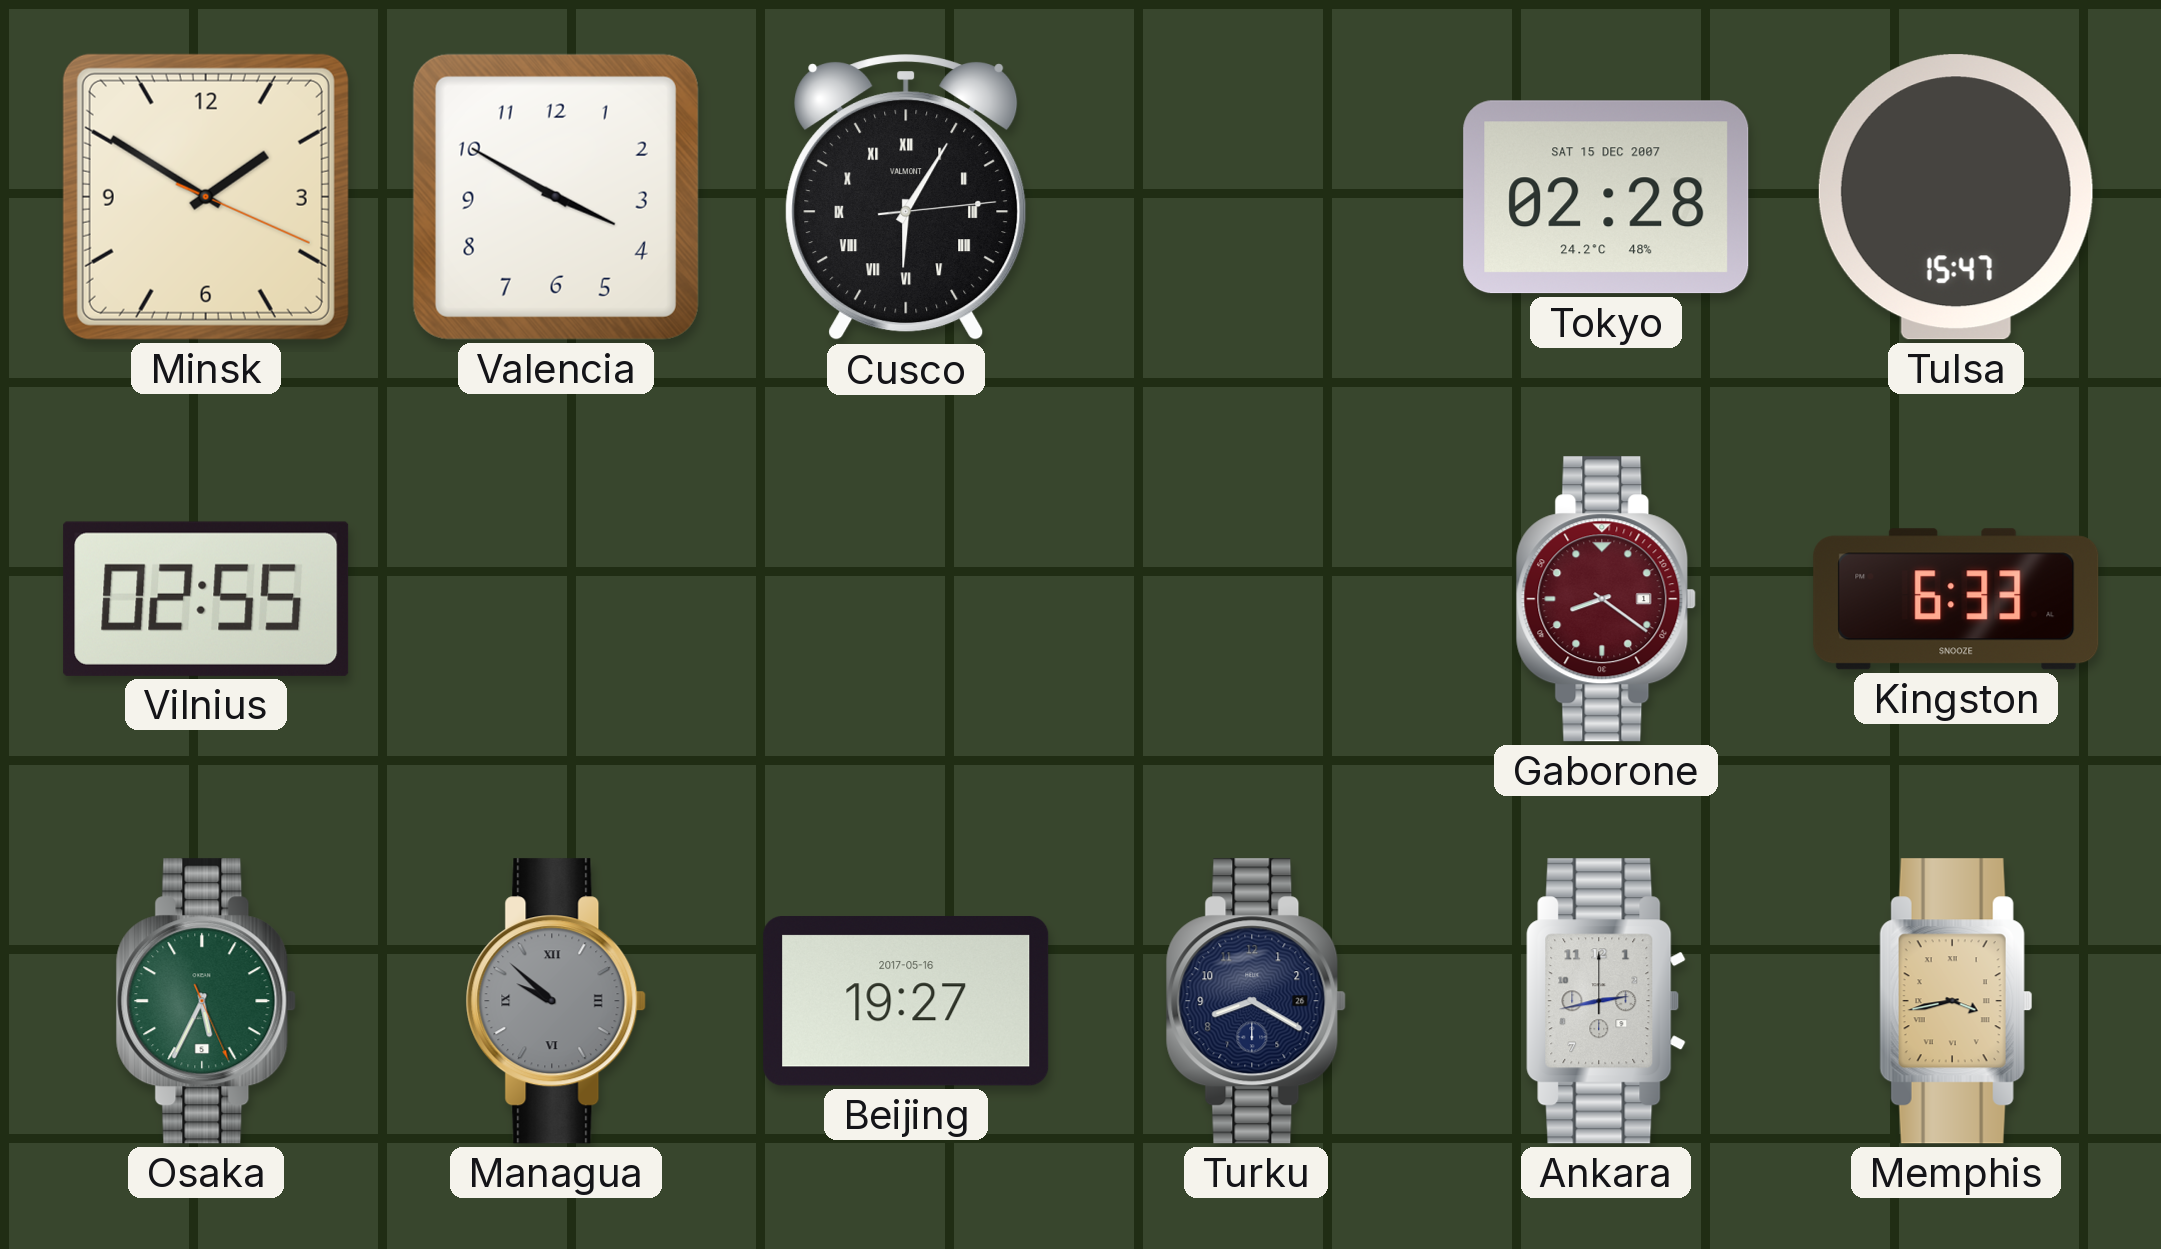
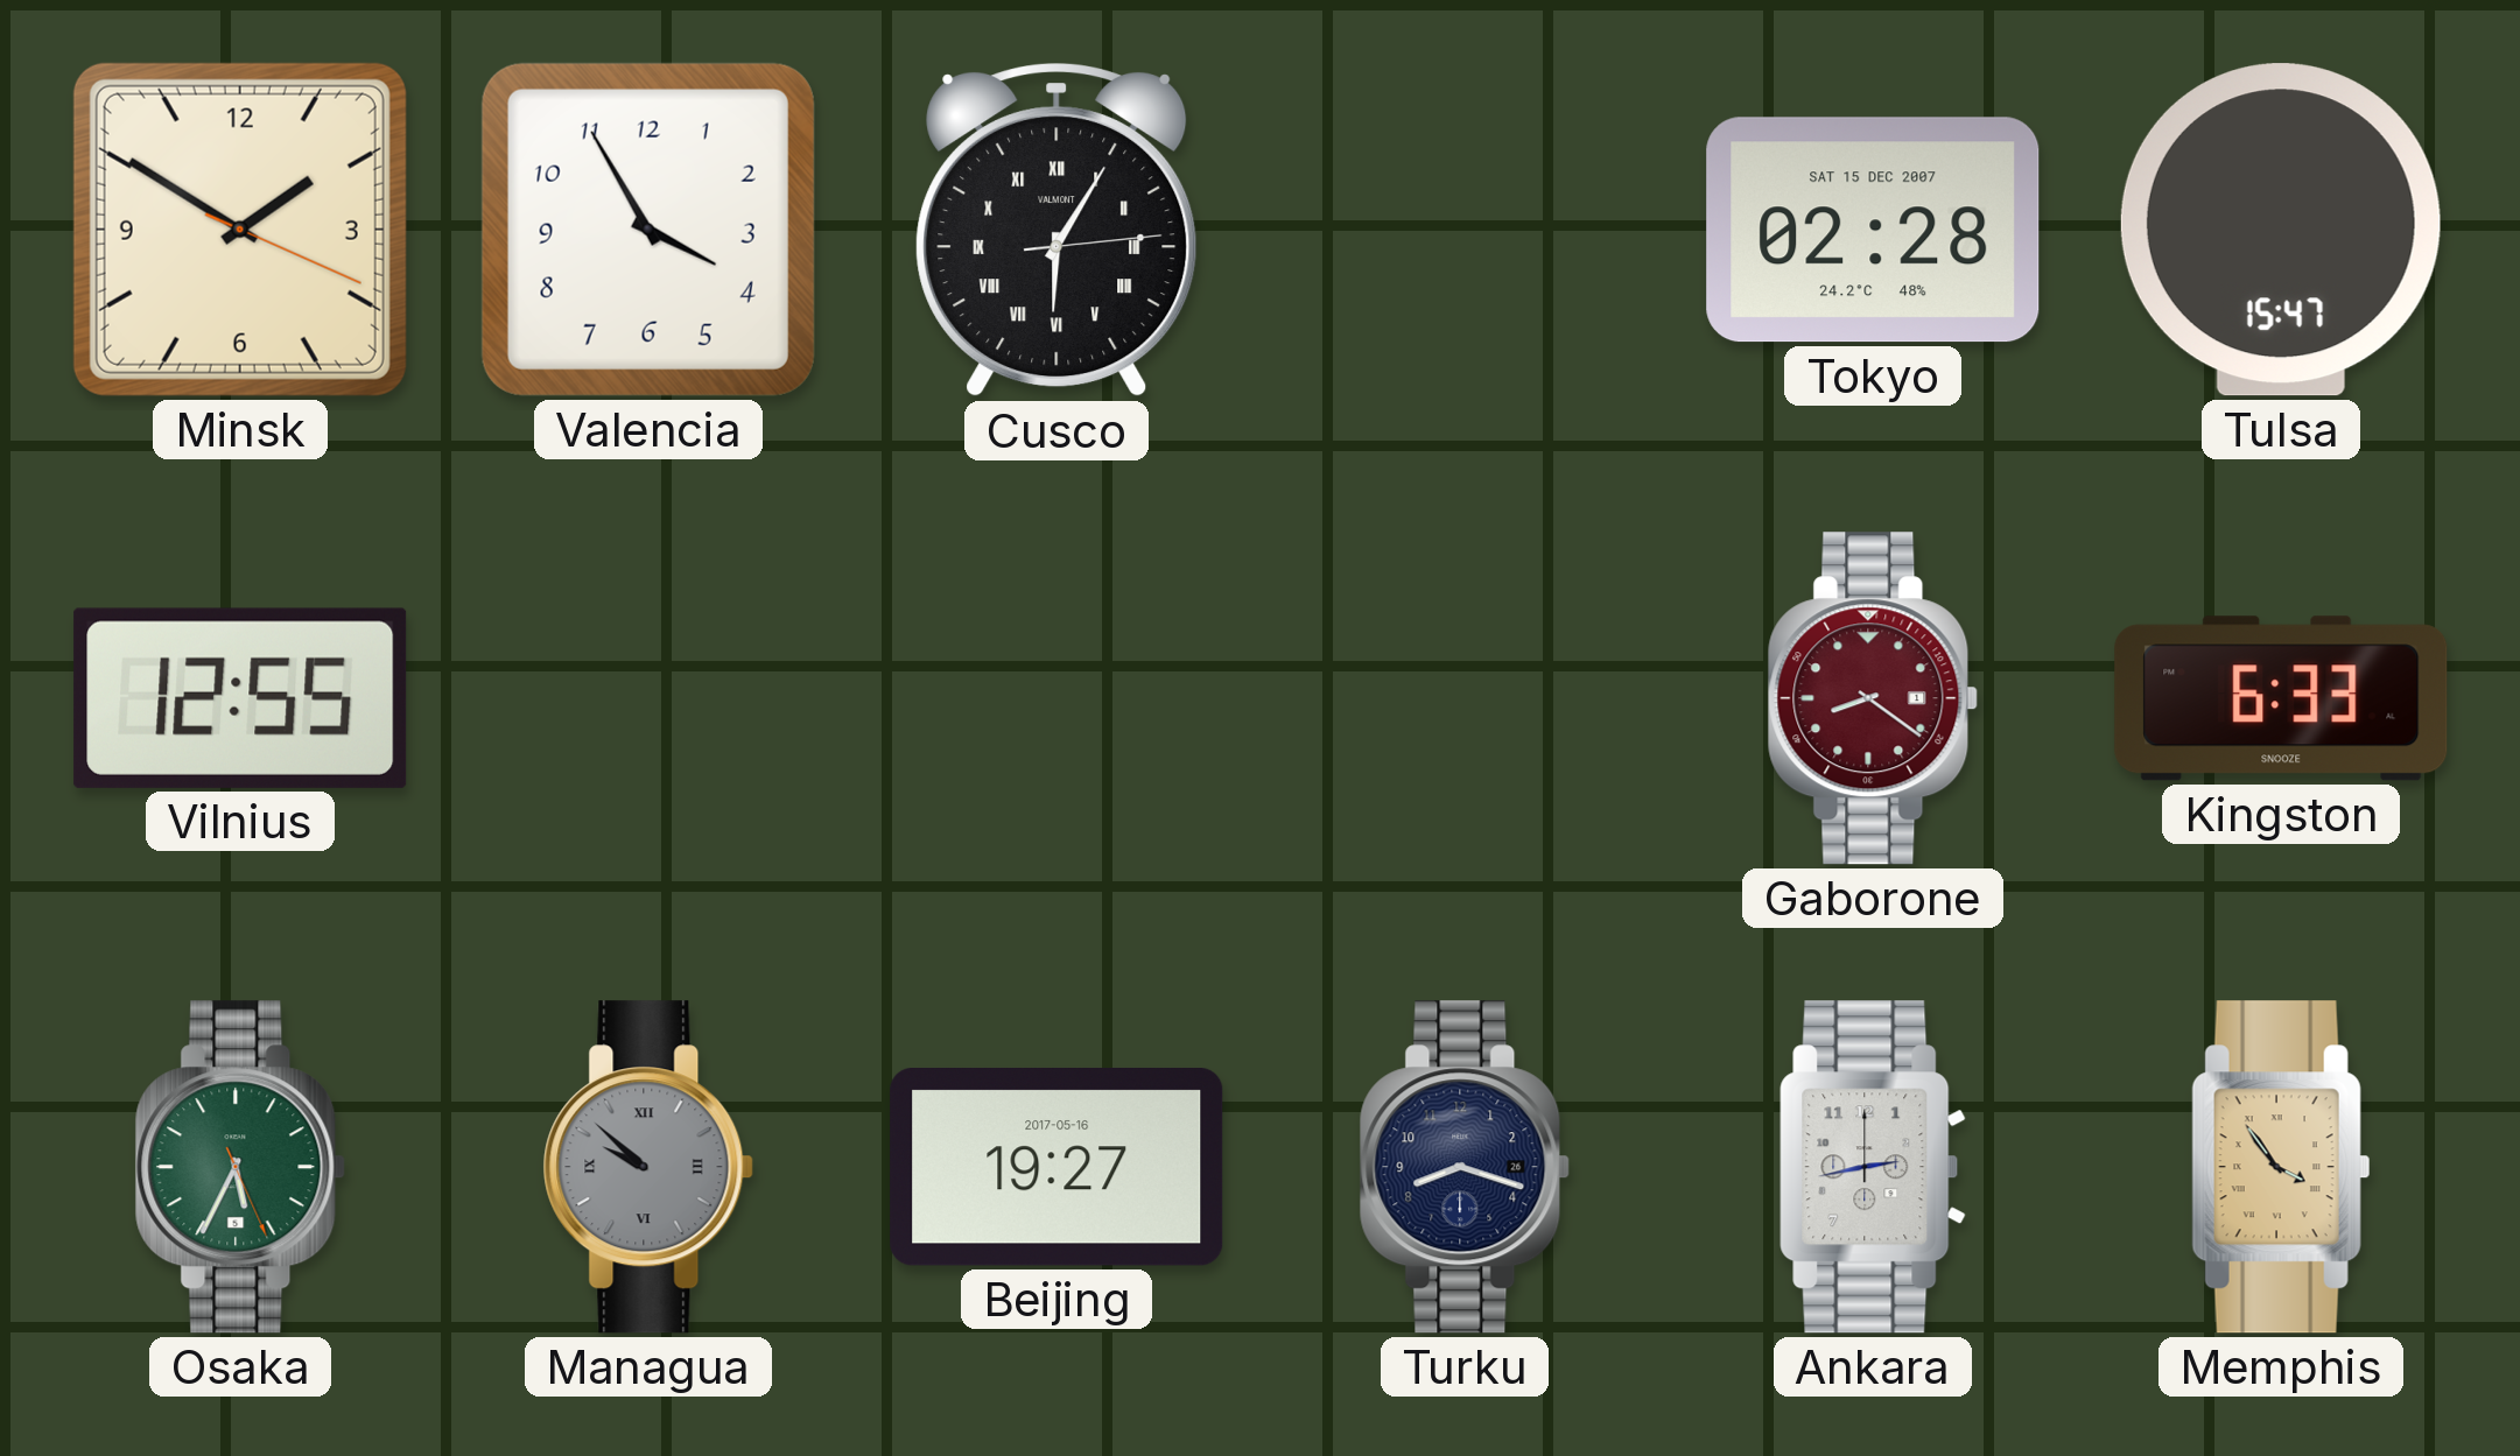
Valencia: 3:50 -> 3:55 (648, 230)
Vilnius: 02:55 -> 12:55 (240, 698)
Turku: 8:20 -> 8:18 (1465, 1167)
Memphis: 3:43 -> 3:54 (2281, 1167)
